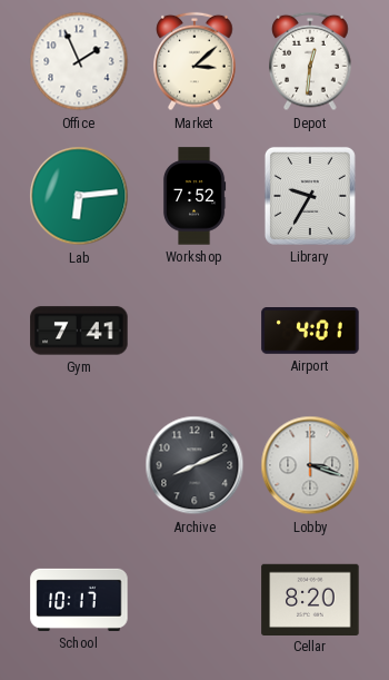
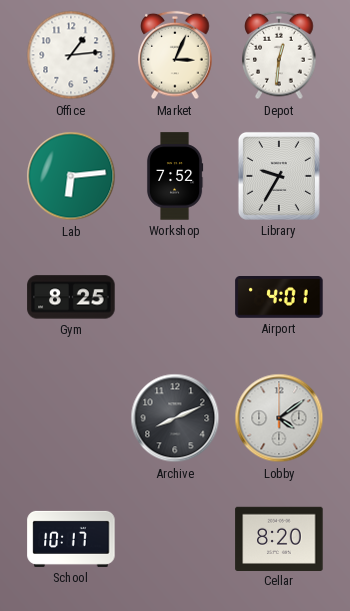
Office: 1:56 -> 1:14 (71, 55)
Market: 3:08 -> 3:04 (175, 55)
Gym: 7:41 -> 8:25 (71, 297)
Lobby: 3:18 -> 4:09 (279, 418)
